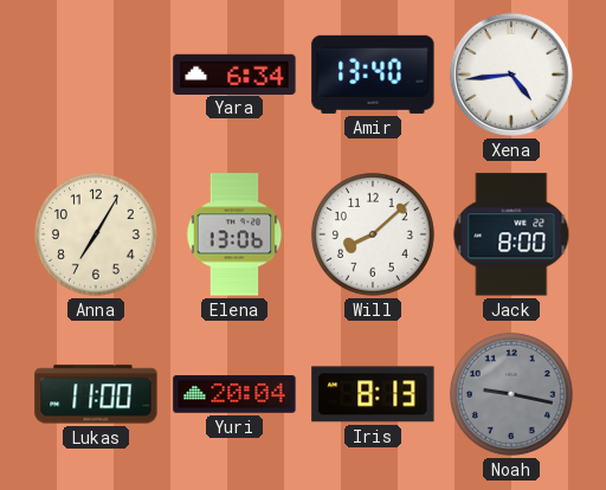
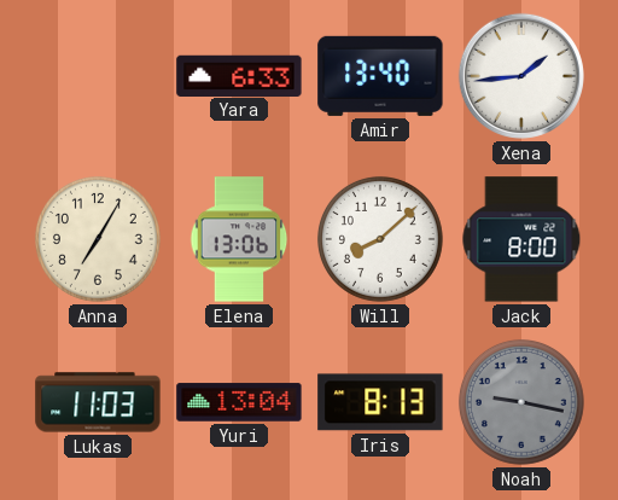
Yara: 6:34 -> 6:33 (239, 75)
Xena: 4:44 -> 1:44 (521, 76)
Lukas: 11:00 -> 11:03 (98, 402)
Yuri: 20:04 -> 13:04 (239, 402)
